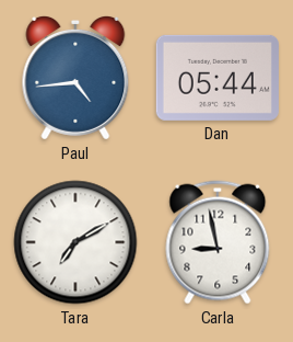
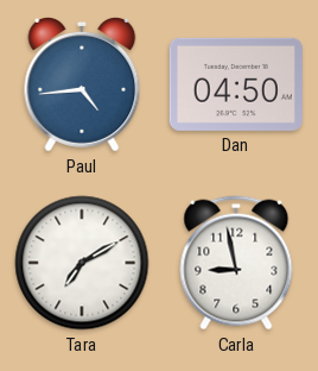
Dan: 05:44 -> 04:50 (236, 84)
